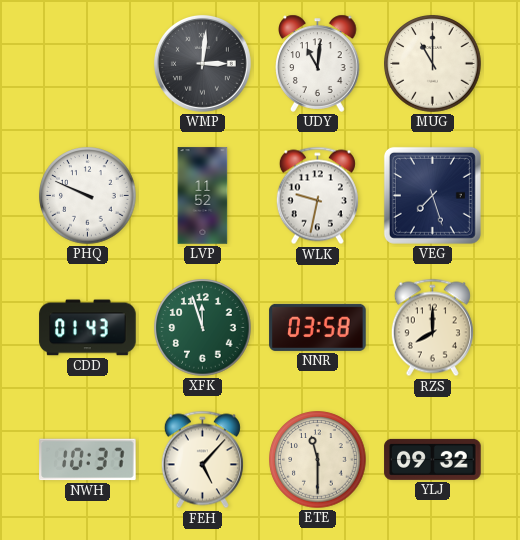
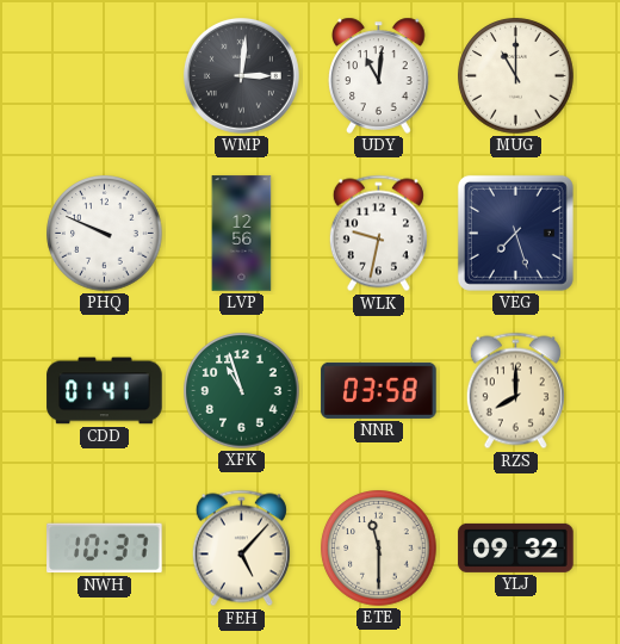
LVP: 11:52 -> 12:56 (242, 234)
CDD: 01:43 -> 01:41 (105, 391)
XFK: 11:57 -> 10:57 (242, 391)
